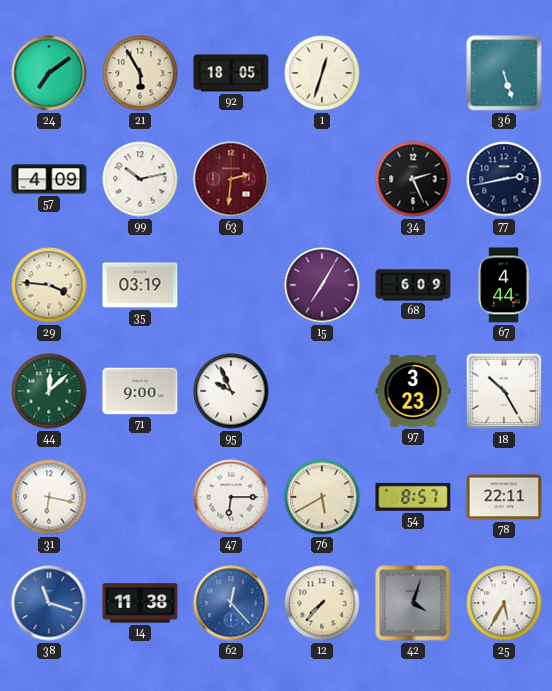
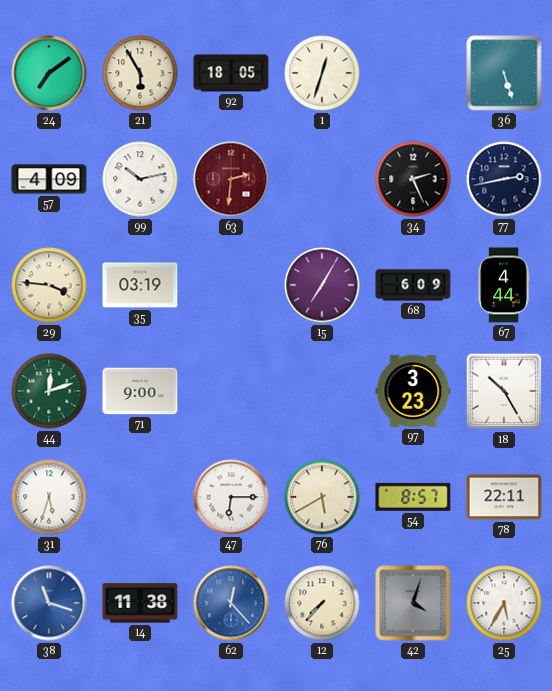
44: 12:08 -> 12:12 (49, 391)
95: 9:56 -> none (231, 391)
31: 6:17 -> 5:33 (49, 497)
